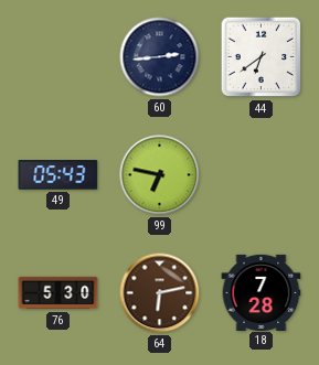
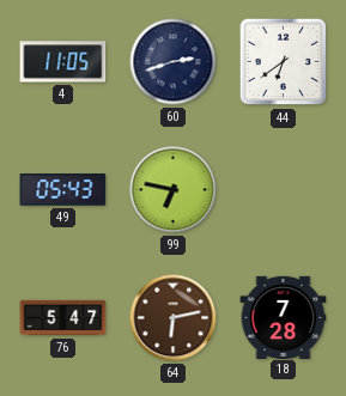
4: none -> 11:05 (63, 62)
60: 2:44 -> 2:42 (174, 62)
76: 5:30 -> 5:47 (63, 318)
